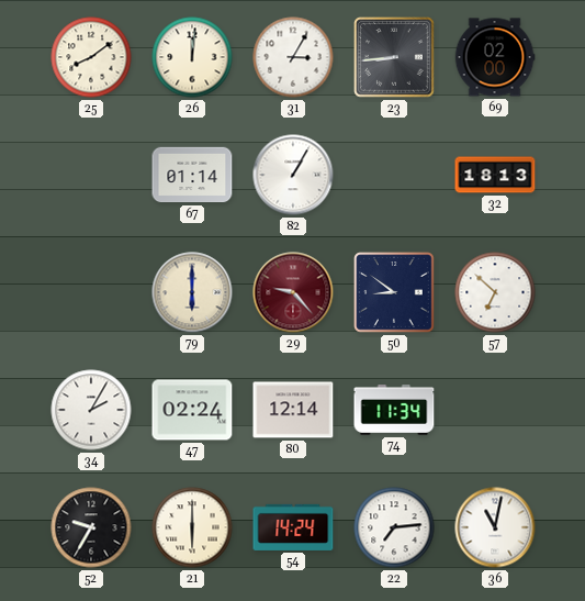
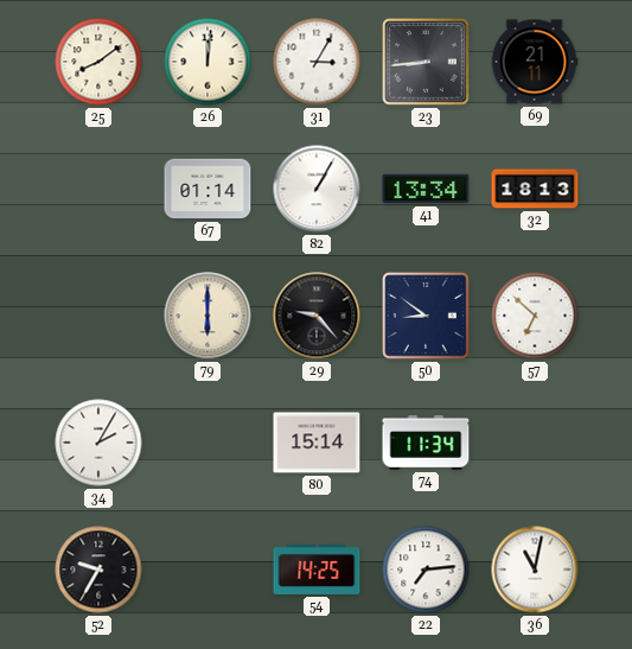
69: 02:00 -> 21:11 (535, 62)
41: none -> 13:34 (426, 189)
29 dial: burgundy -> black (317, 316)
47: 02:24 -> none (192, 410)
80: 12:14 -> 15:14 (317, 443)
21: 6:00 -> none (192, 527)
54: 14:24 -> 14:25 (317, 570)
